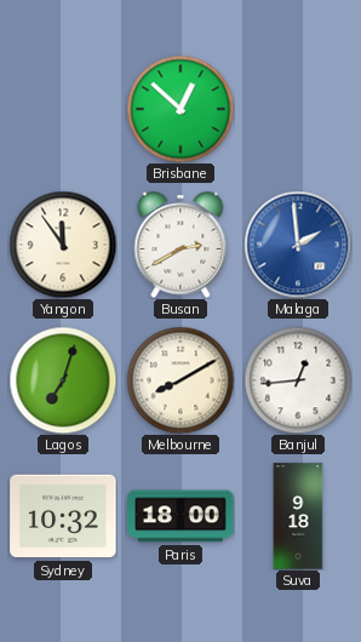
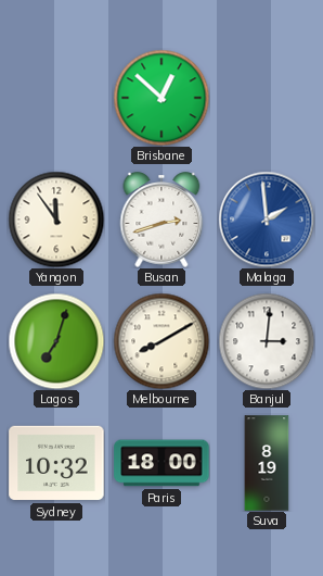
Busan: 2:40 -> 2:42 (161, 220)
Banjul: 12:44 -> 3:01 (267, 341)
Suva: 9:18 -> 8:19 (267, 463)
